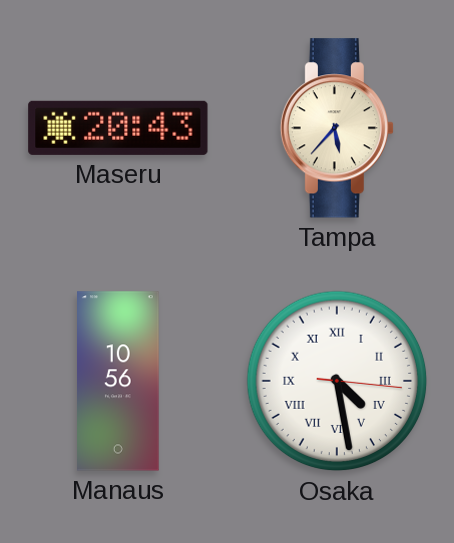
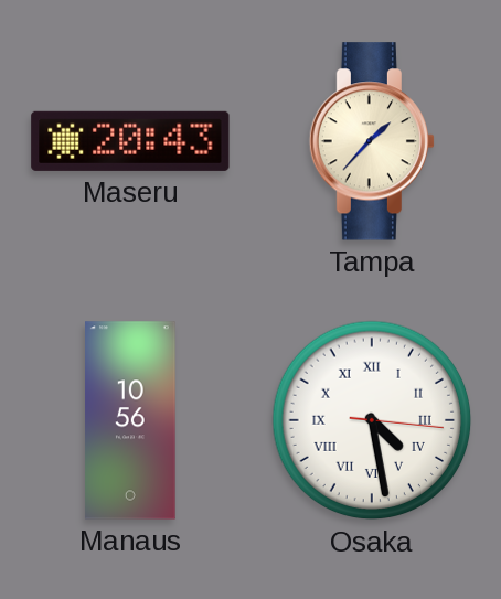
Tampa: 5:37 -> 1:37 (372, 141)
